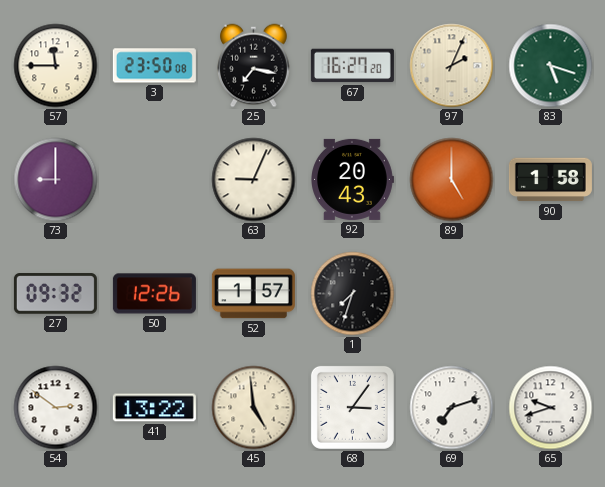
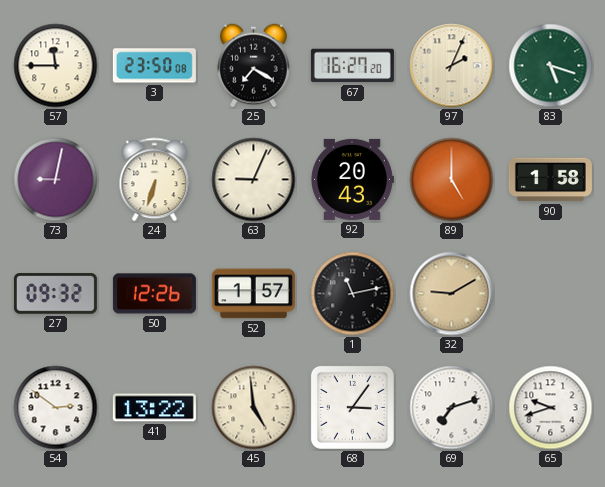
25: 7:17 -> 7:20 (254, 66)
73: 9:00 -> 9:02 (56, 180)
24: none -> 6:33 (155, 180)
1: 7:33 -> 11:13 (353, 294)
32: none -> 9:10 (452, 294)
